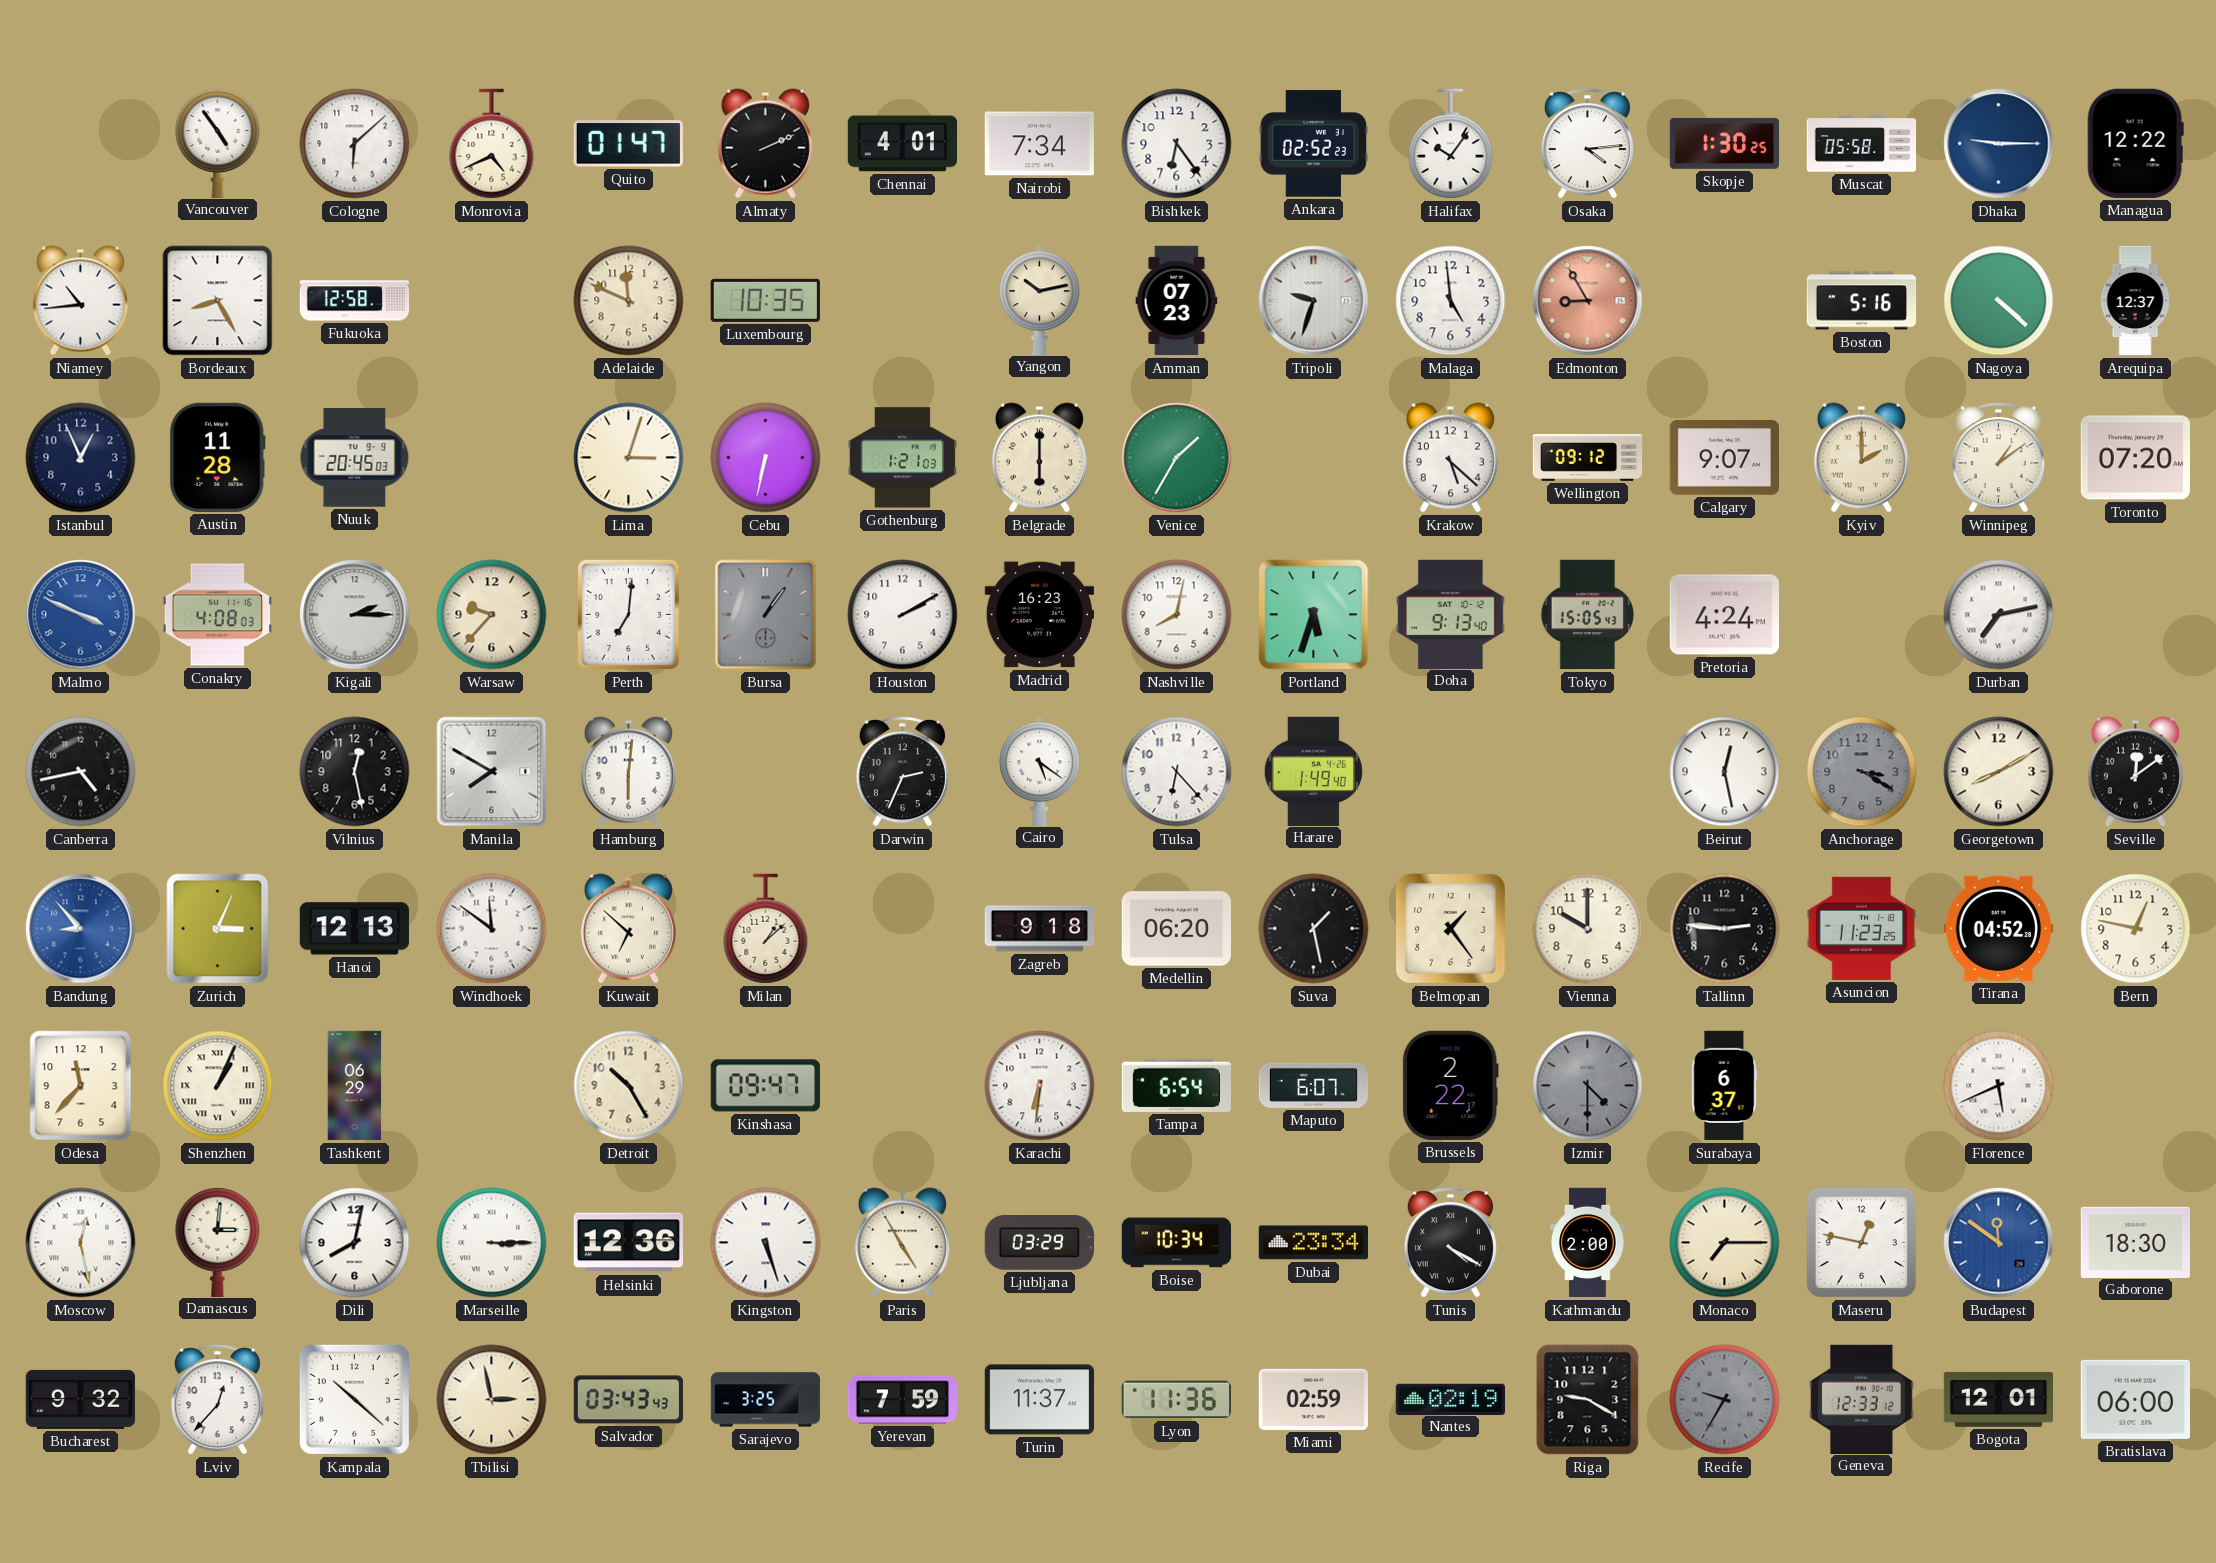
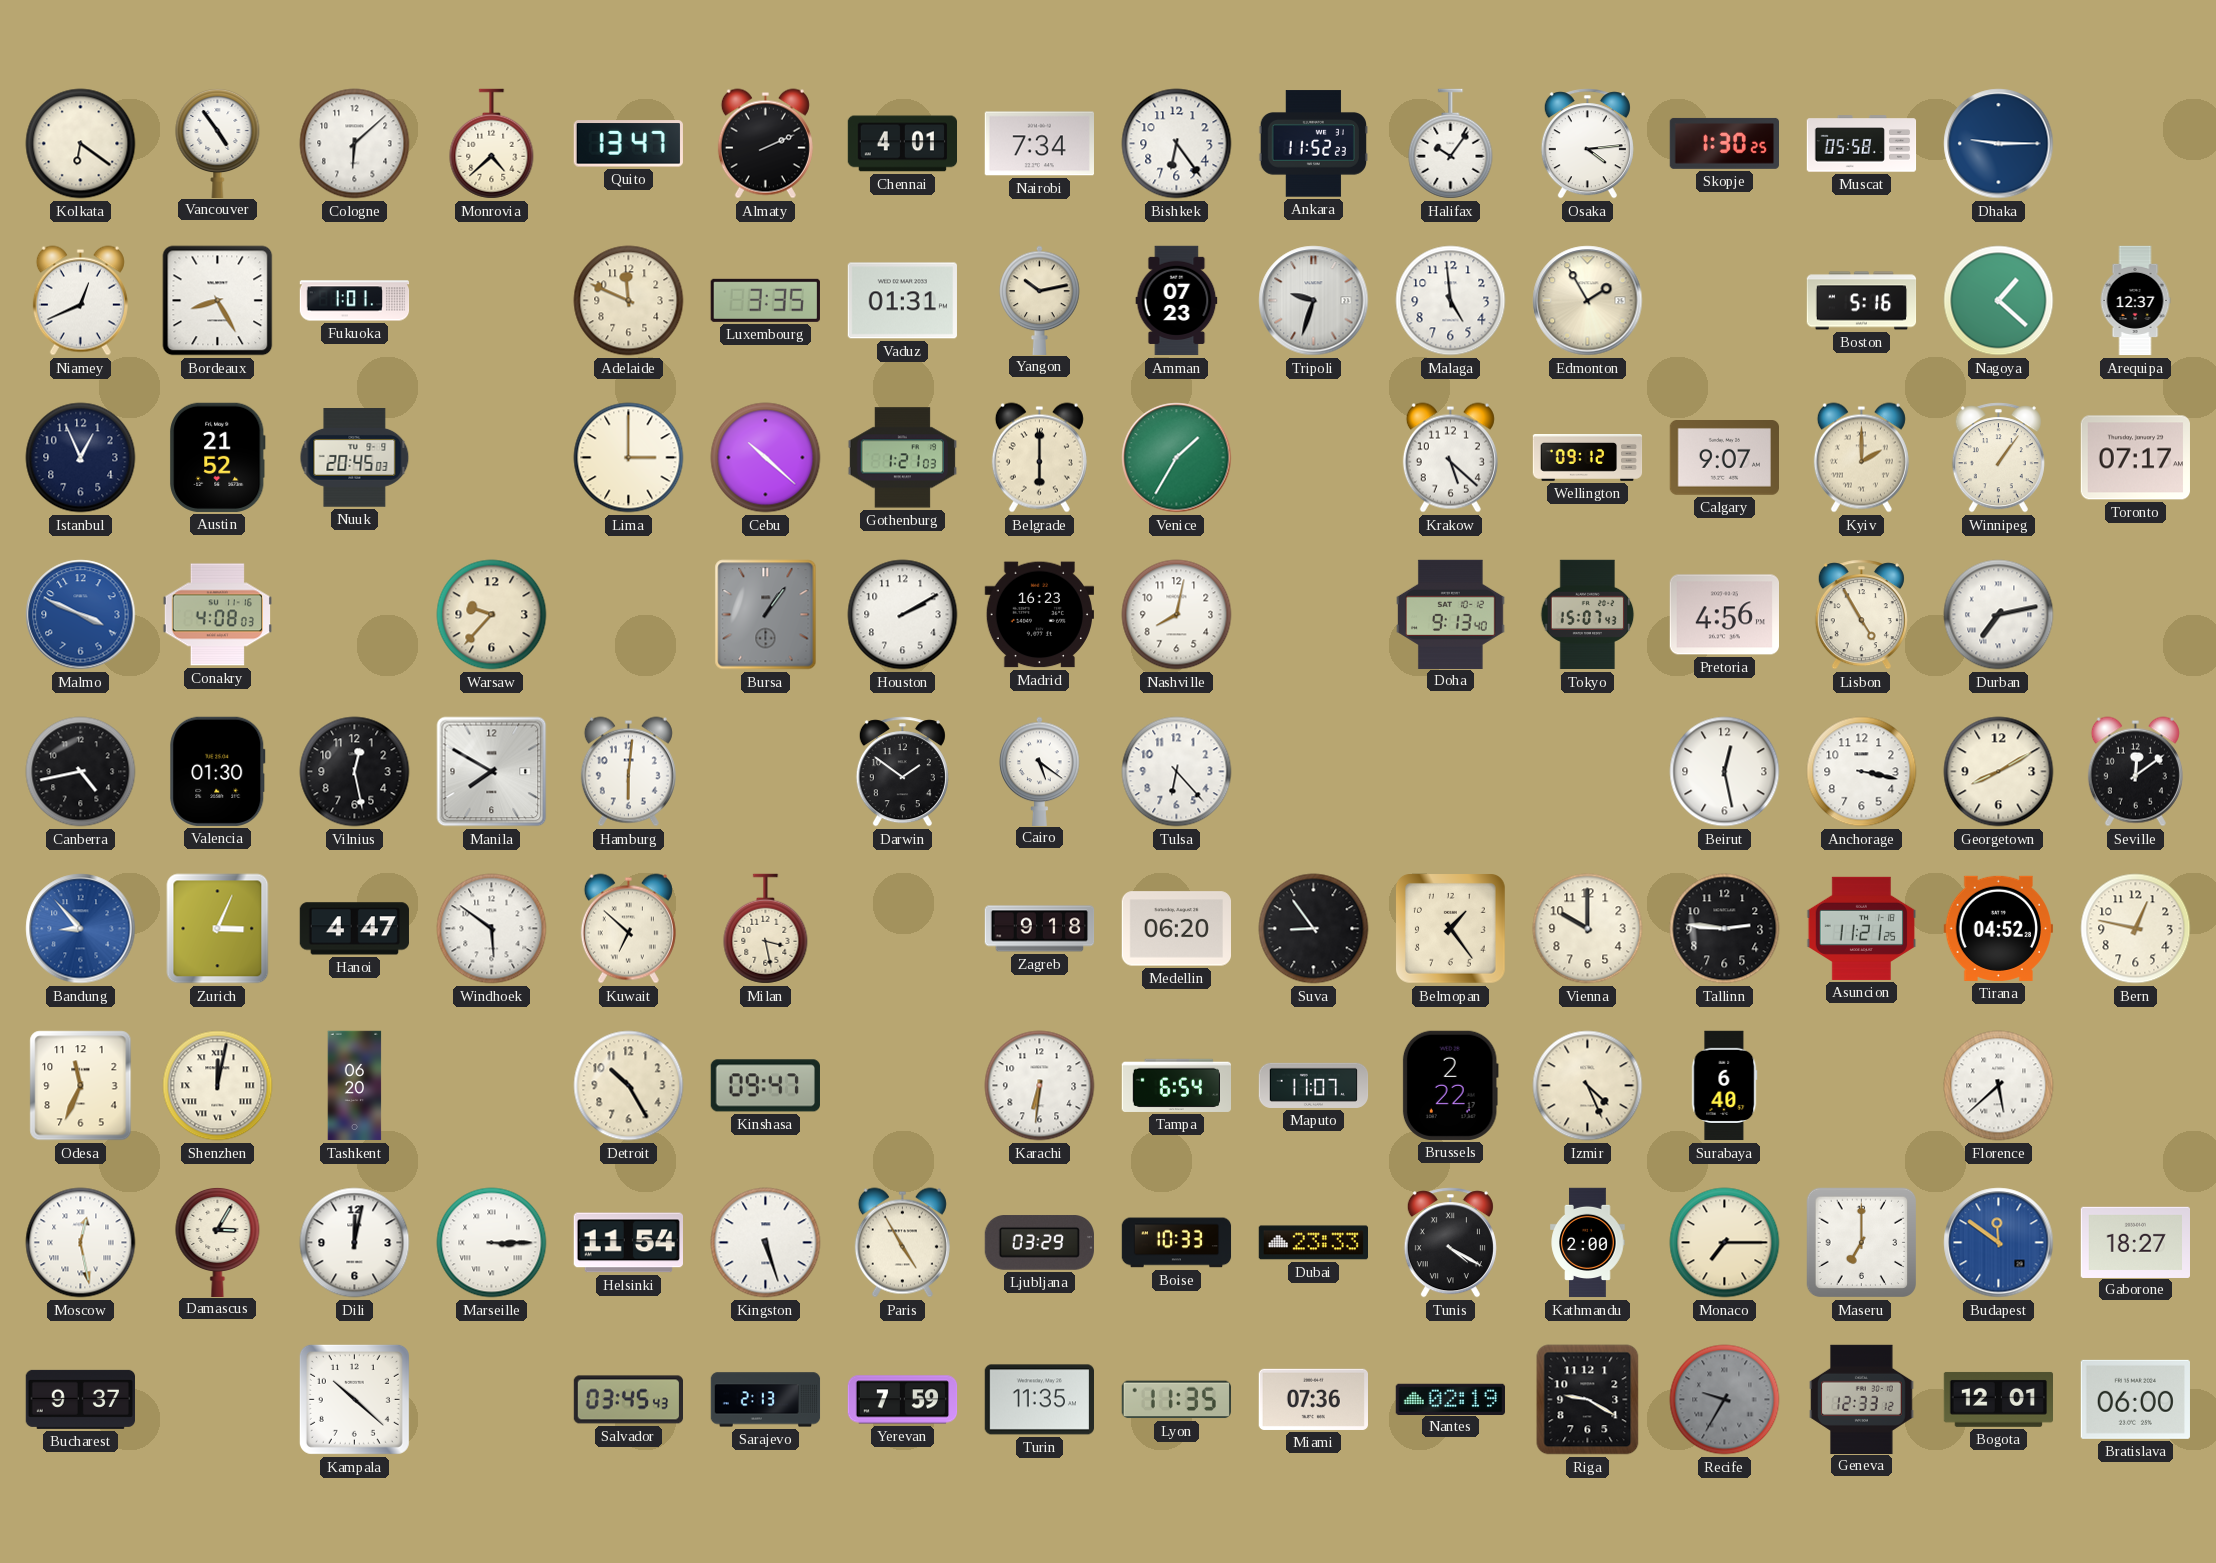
Kolkata: none -> 6:21 (81, 144)
Monrovia: 4:41 -> 4:38 (492, 144)
Quito: 01:47 -> 13:47 (628, 144)
Ankara: 02:52 -> 11:52 (1313, 144)
Managua: 12:22 -> none (2135, 143)
Niamey: 10:44 -> 12:41 (80, 301)
Fukuoka: 12:58 -> 1:01 (355, 301)
Luxembourg: 10:35 -> 3:35 (765, 300)
Vaduz: none -> 01:31 (902, 301)
Edmonton: 8:55 -> 1:55 (1588, 301)
Edmonton dial: salmon -> cream (1588, 301)
Nagoya: 4:22 -> 1:22 (1999, 301)
Austin: 11:28 -> 21:52 (218, 457)
Lima: 3:03 -> 3:00 (629, 458)
Cebu: 6:32 -> 10:22 (766, 458)
Winnipeg: 1:09 -> 1:06 (1998, 458)
Toronto: 07:20 -> 07:17 (2135, 458)
Kigali: 2:15 -> none (355, 615)
Perth: 7:01 -> none (628, 614)
Portland: 5:33 -> none (1314, 615)
Tokyo: 15:05 -> 15:07 (1588, 615)
Pretoria: 4:24 -> 4:56 (1724, 615)
Lisbon: none -> 4:55 (1861, 615)
Valencia: none -> 01:30 (218, 771)
Darwin: 2:34 -> 1:51 (902, 772)
Harare: 1:49 -> none (1313, 771)
Anchorage: 3:20 -> 3:17 (1862, 772)
Anchorage dial: grey -> white (1862, 772)
Hanoi: 12:13 -> 4:47 (354, 929)
Windhoek: 11:51 -> 5:51 (492, 929)
Milan: 1:08 -> 3:28 (766, 929)
Suva: 1:28 -> 8:54 (1314, 929)
Asuncion: 11:23 -> 11:21 (1861, 928)
Odesa: 11:37 -> 11:34 (81, 1086)
Shenzhen: 1:04 -> 12:02 (218, 1086)
Tashkent: 06:29 -> 06:20 (355, 1086)
Maputo: 6:07 -> 11:07 (1314, 1085)
Izmir: 4:30 -> 4:26 (1588, 1086)
Izmir dial: grey -> cream (1588, 1086)
Surabaya: 6:37 -> 6:40 (1725, 1086)
Florence: 5:41 -> 5:38 (1999, 1086)
Damascus: 3:01 -> 3:05 (218, 1241)
Dili: 8:02 -> 12:02 (355, 1243)
Helsinki: 12:36 -> 11:54 (628, 1243)
Boise: 10:34 -> 10:33 (1177, 1243)
Dubai: 23:34 -> 23:33 (1313, 1243)
Maseru: 12:47 -> 7:00 (1862, 1243)
Gaborone: 18:30 -> 18:27 (2135, 1242)
Bucharest: 9:32 -> 9:37 (80, 1399)
Lviv: 12:37 -> none (217, 1400)
Tbilisi: 2:58 -> none (492, 1400)
Salvador: 03:43 -> 03:45 (628, 1400)
Sarajevo: 3:25 -> 2:13 (766, 1400)
Turin: 11:37 -> 11:35 (1039, 1400)
Lyon: 11:36 -> 11:35 (1176, 1400)
Miami: 02:59 -> 07:36 (1313, 1399)
